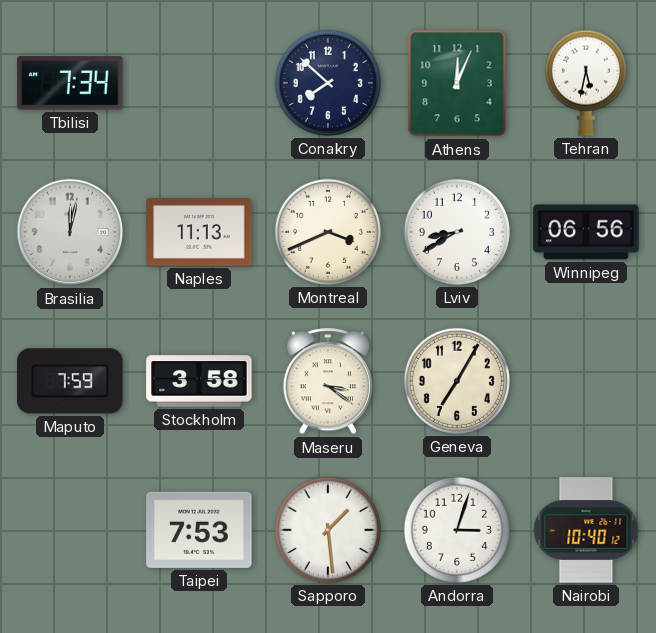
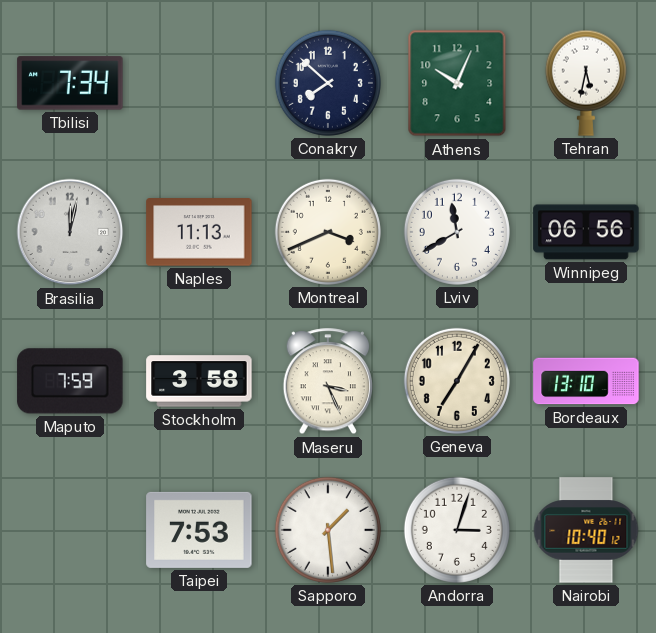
Athens: 12:04 -> 10:04 (457, 83)
Lviv: 8:40 -> 11:40 (457, 232)
Maseru: 3:21 -> 3:26 (327, 382)
Bordeaux: none -> 13:10 (586, 381)
